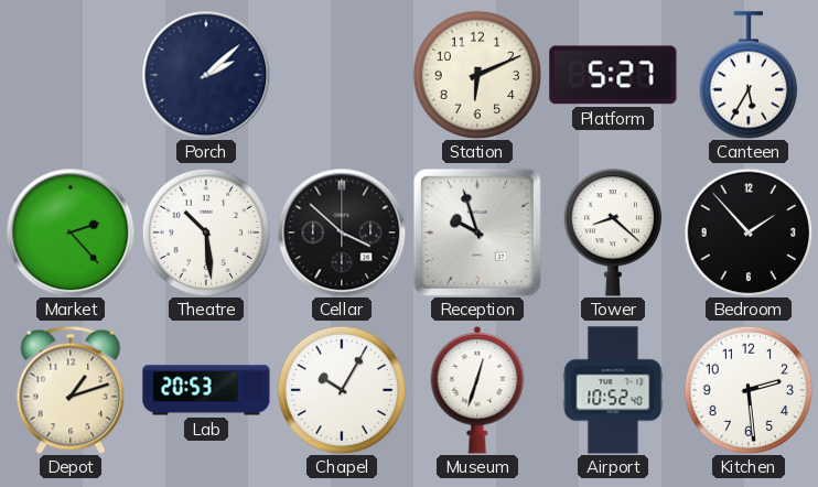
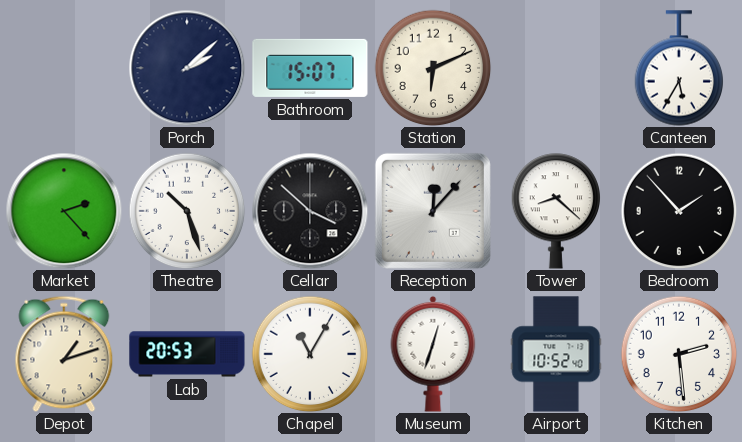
Bathroom: none -> 15:07 (310, 68)
Platform: 5:27 -> none (613, 75)
Theatre: 10:29 -> 10:27 (187, 211)
Reception: 9:57 -> 12:07 (433, 211)
Chapel: 10:05 -> 11:05 (310, 354)
